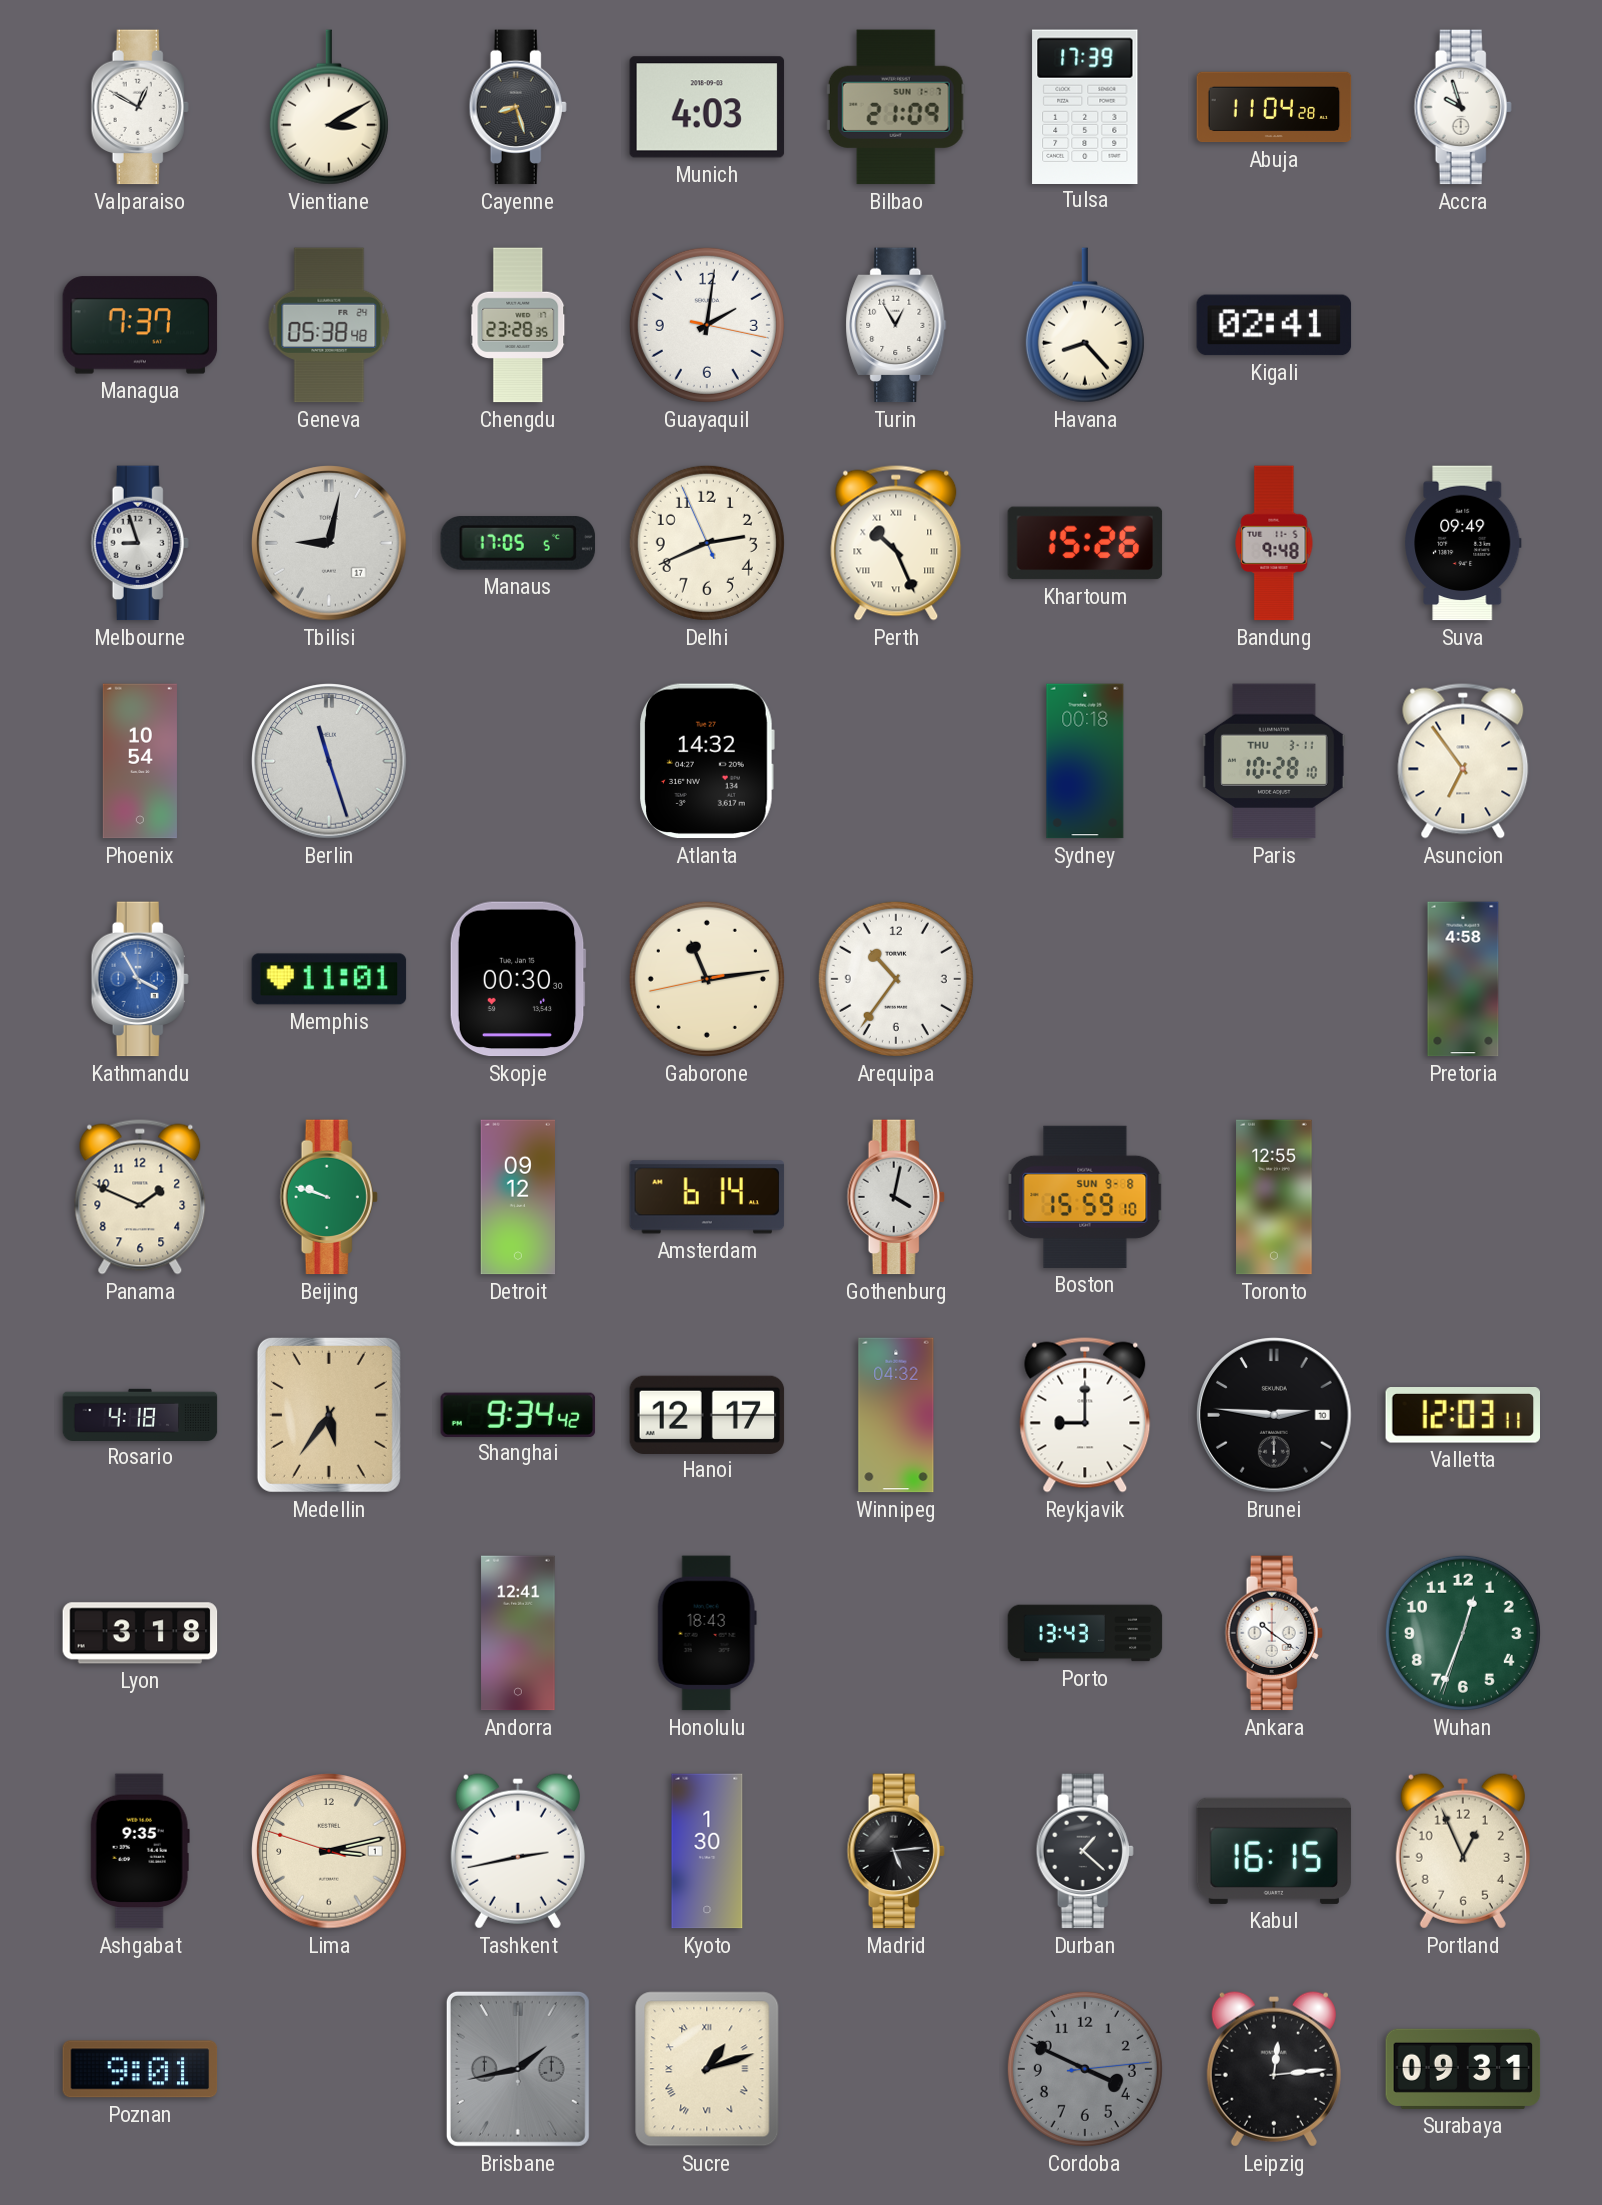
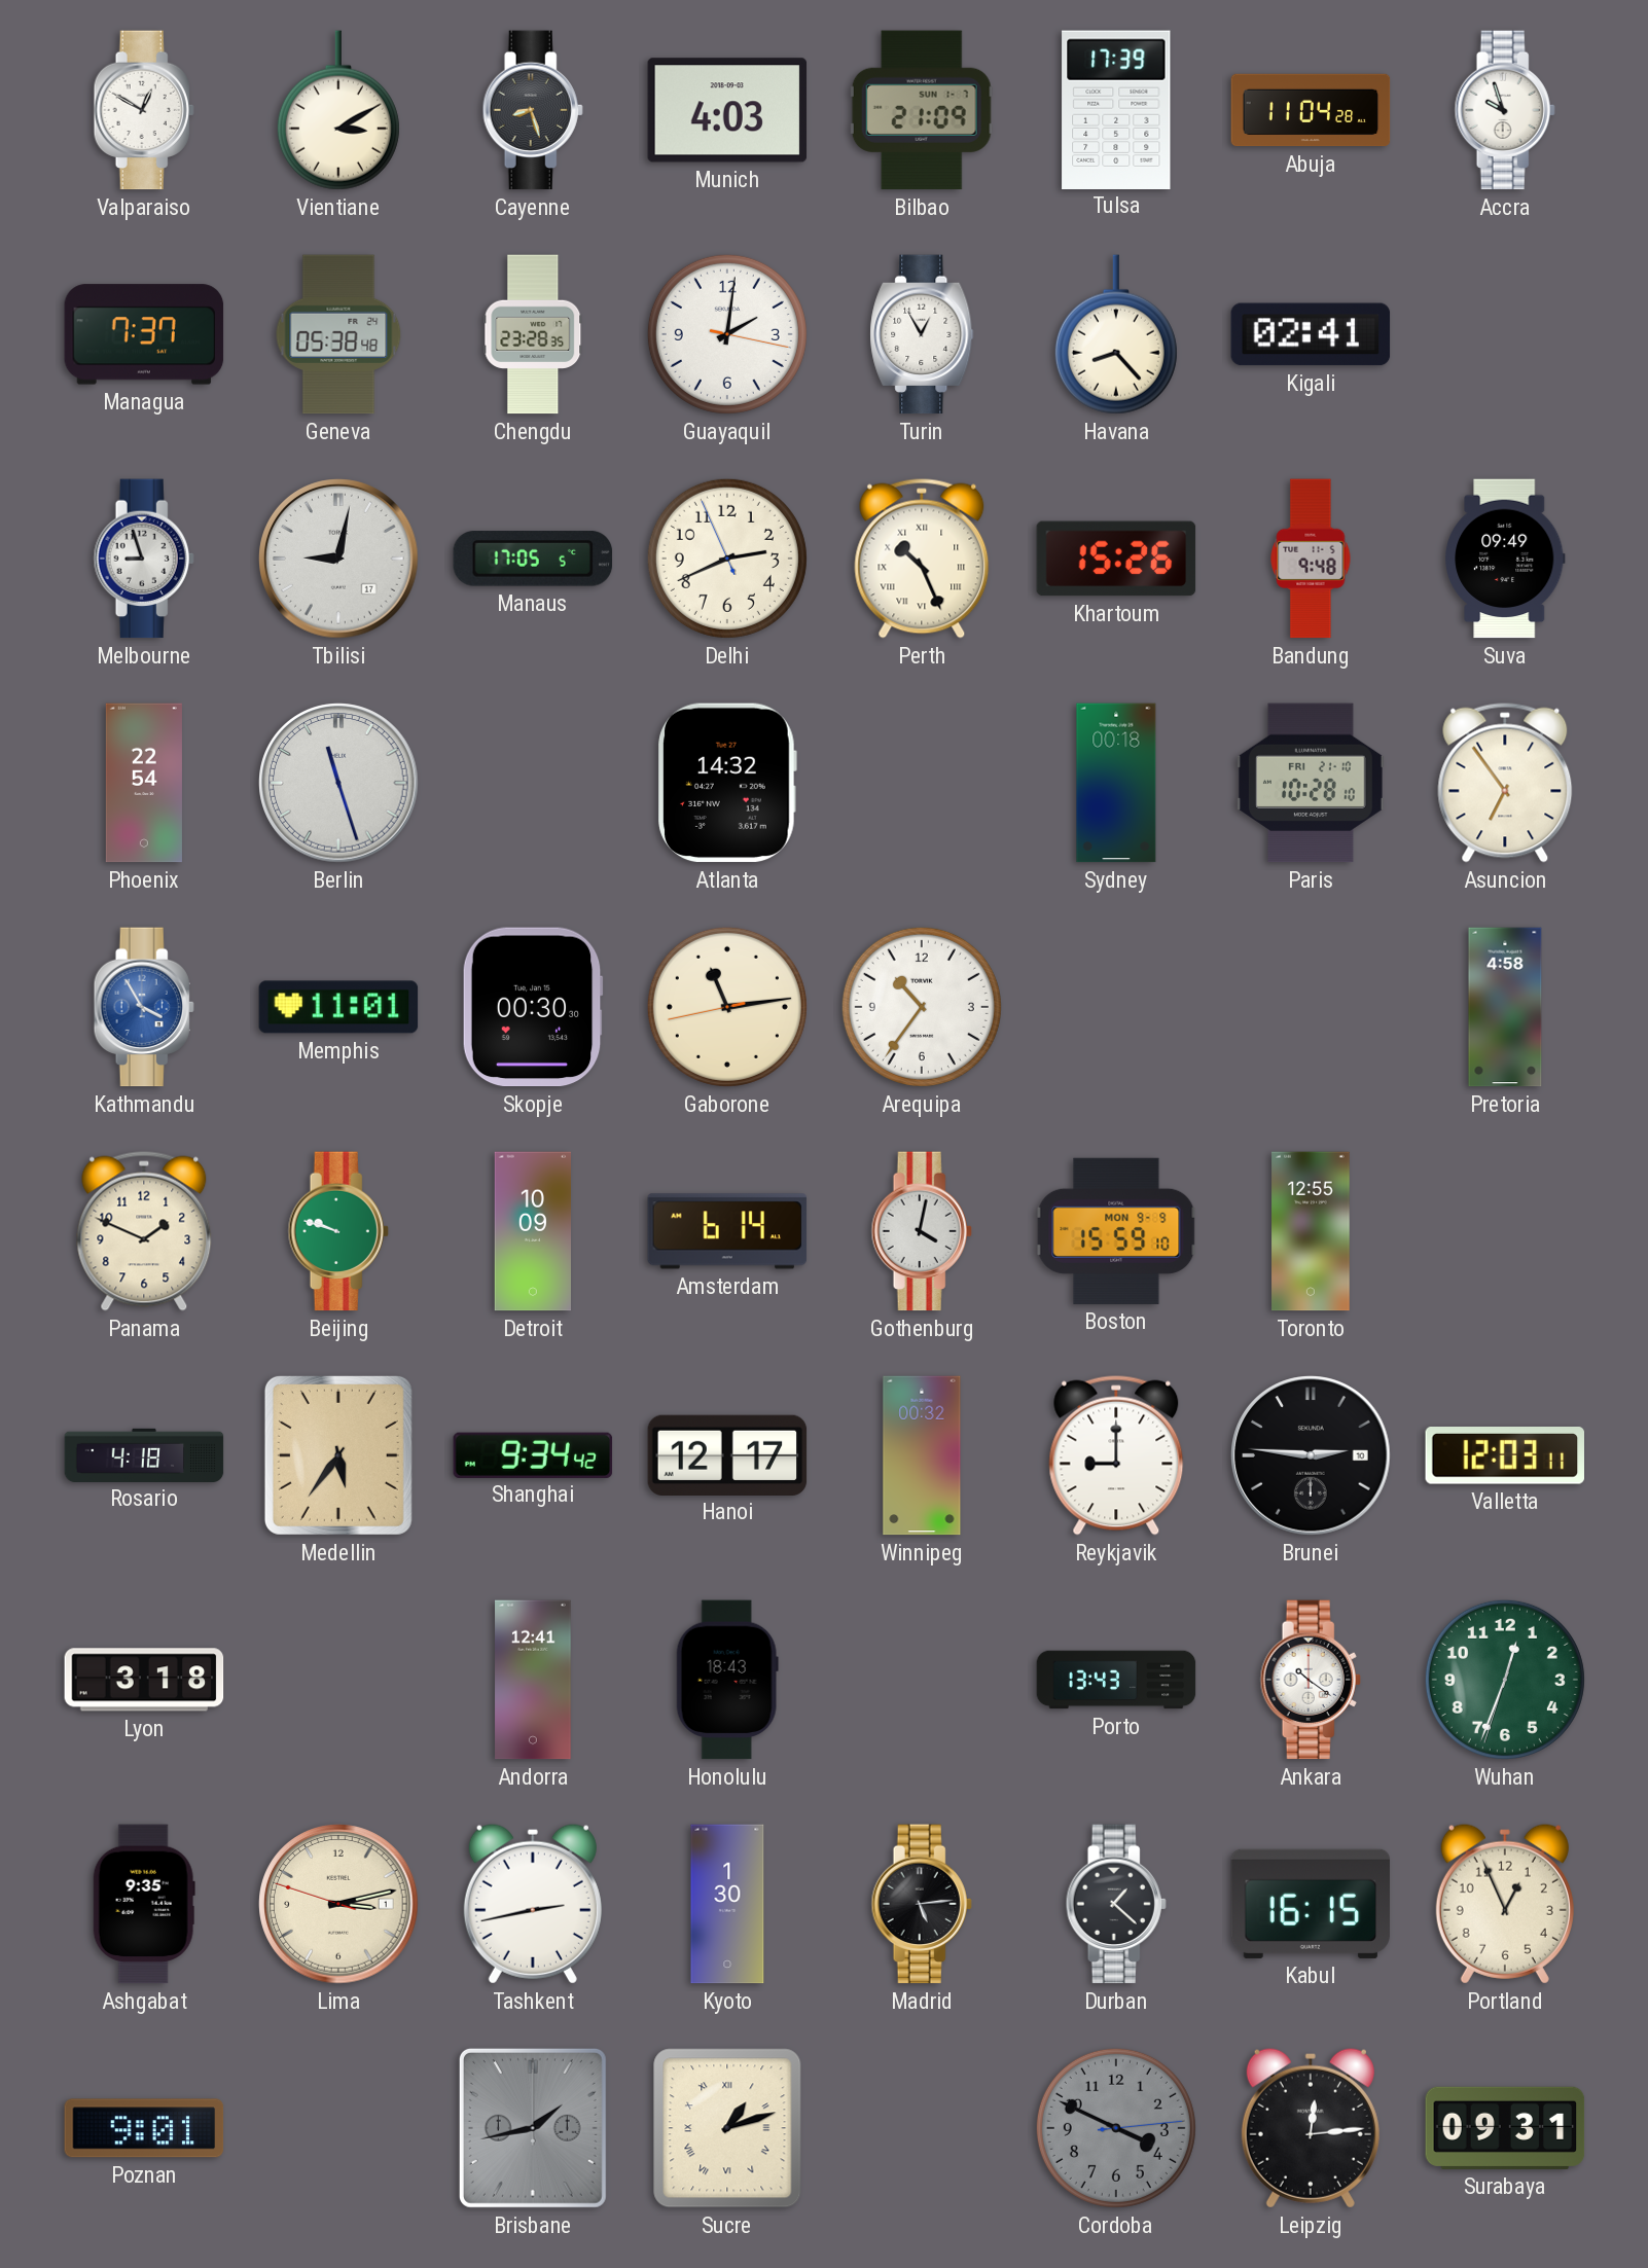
Phoenix: 10:54 -> 22:54 (144, 783)
Paris date: THU 3-11 -> FRI 21-10 (1312, 783)
Detroit: 09:12 -> 10:09 (532, 1231)
Boston date: SUN 9-8 -> MON 9-9 (1116, 1231)
Winnipeg: 04:32 -> 00:32 (922, 1455)
